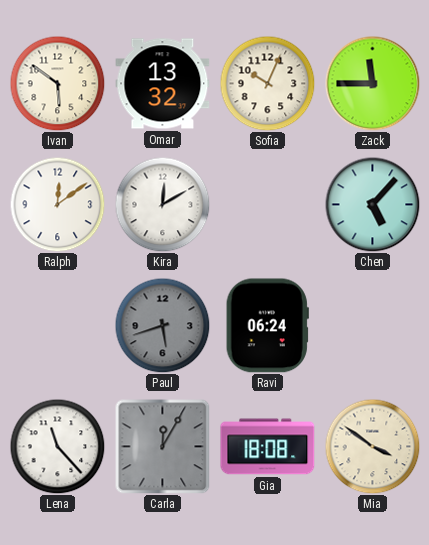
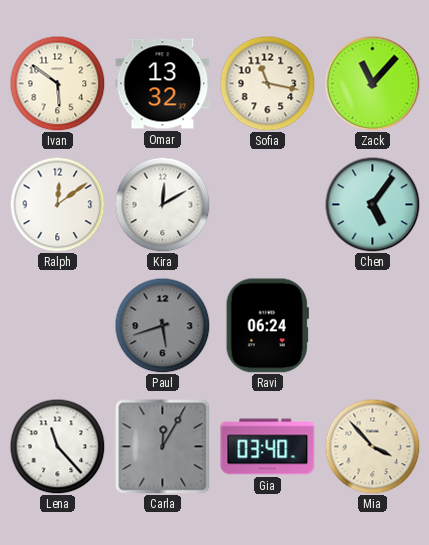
Sofia: 10:04 -> 11:17 (267, 83)
Zack: 11:45 -> 11:07 (372, 83)
Chen: 5:07 -> 5:06 (372, 204)
Gia: 18:08 -> 03:40 (268, 447)
Mia: 3:51 -> 3:53 (372, 446)
